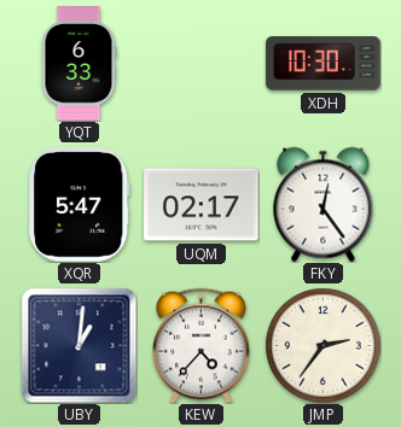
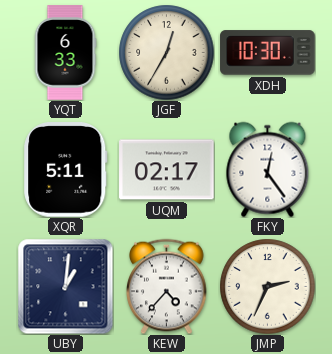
JGF: none -> 12:35 (166, 52)
XQR: 5:47 -> 5:11 (66, 170)
JMP: 2:36 -> 2:34 (267, 286)
